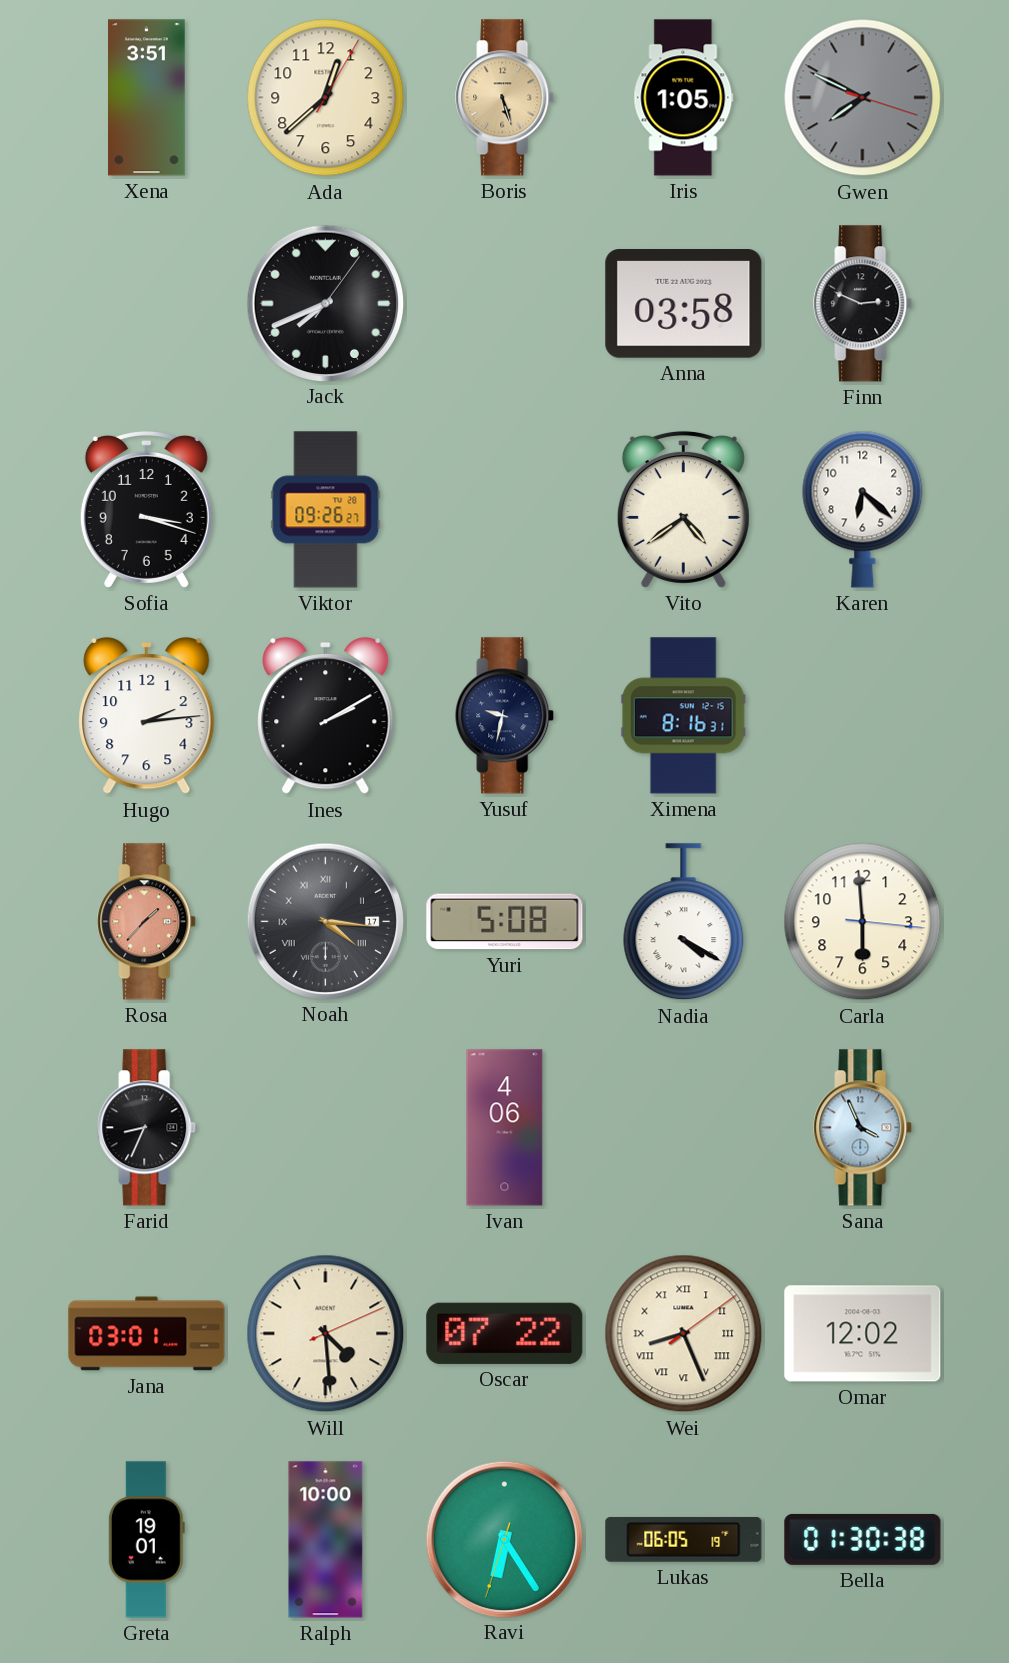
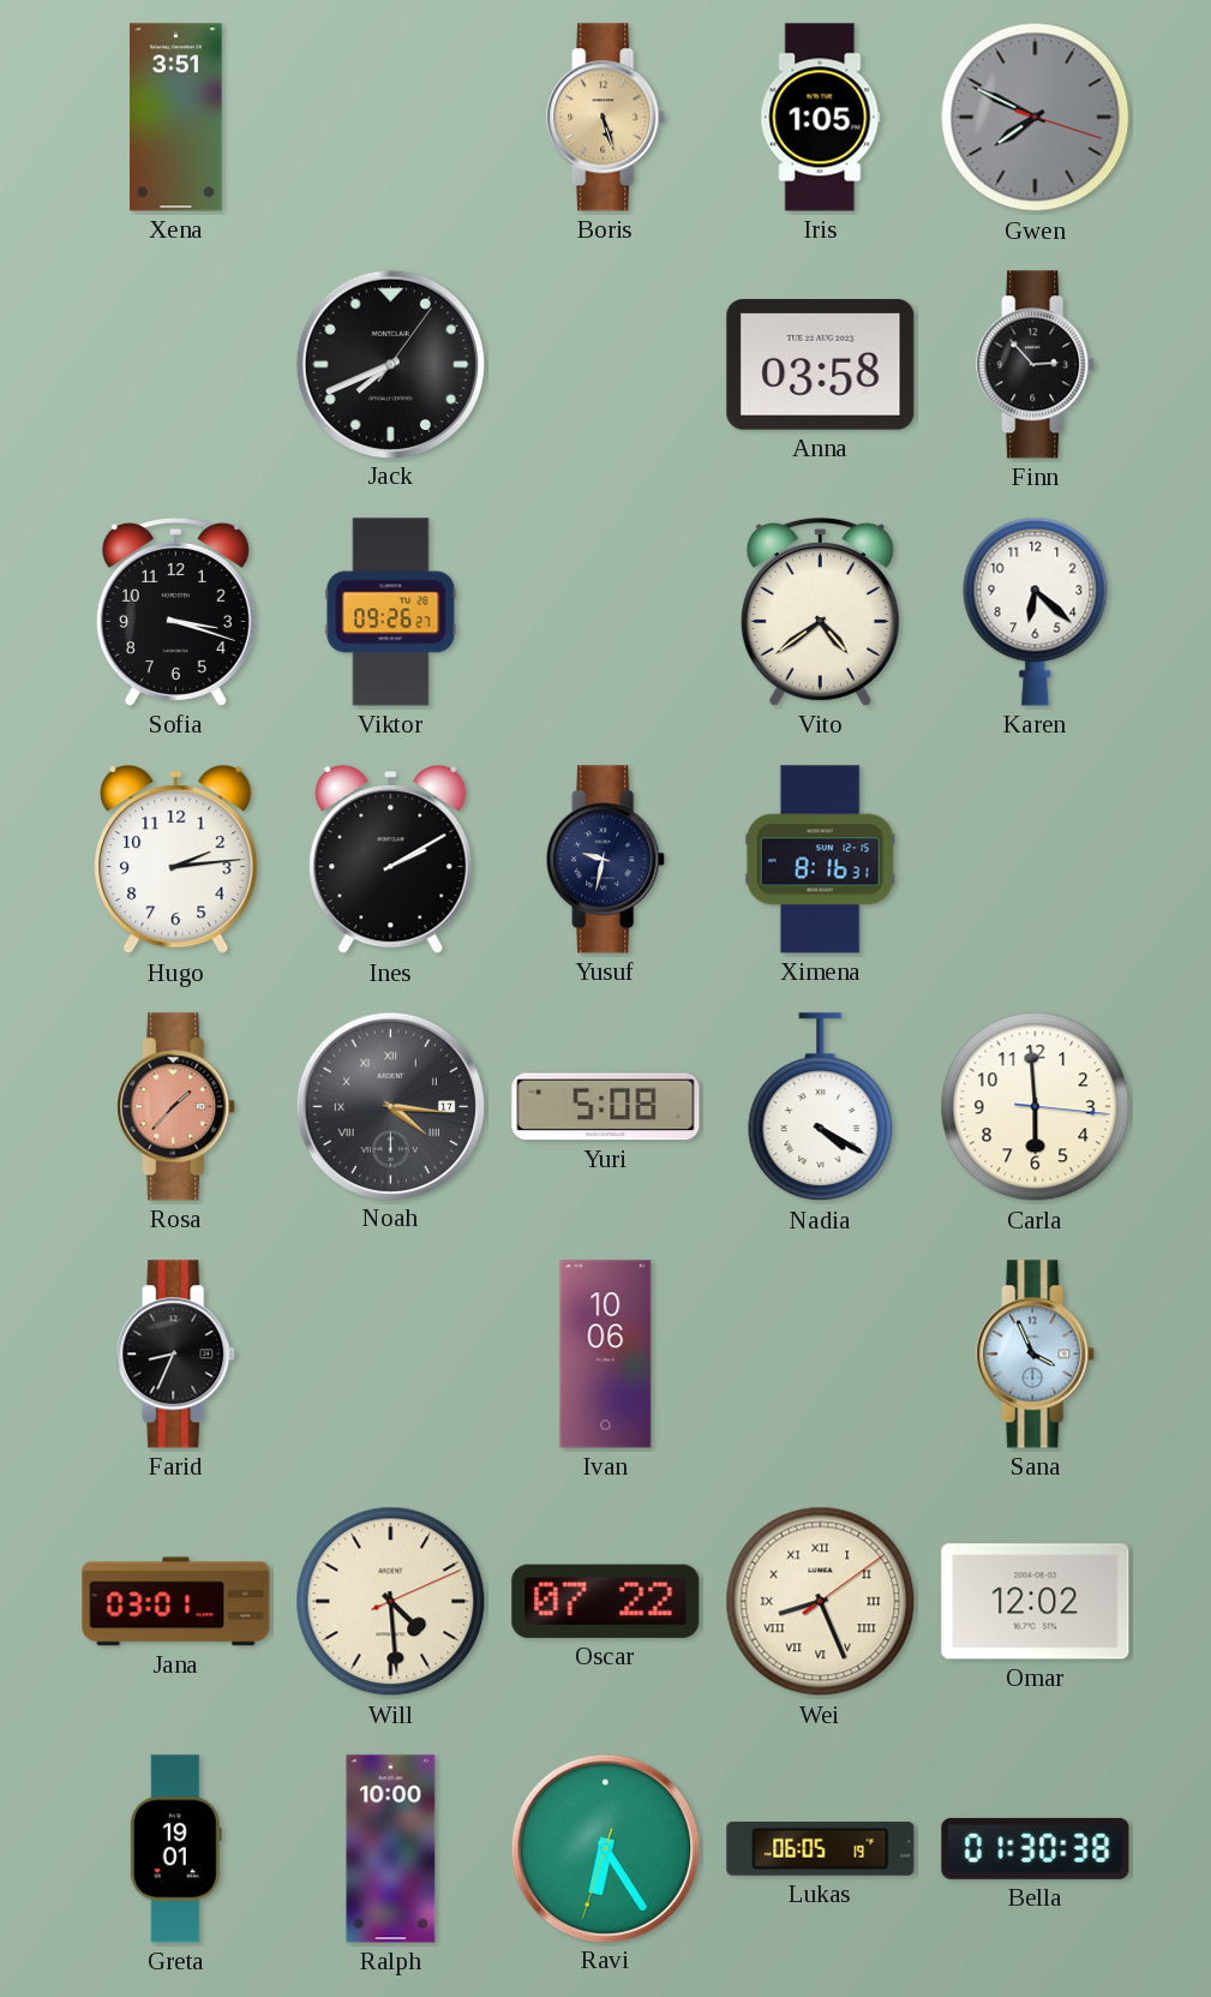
Ada: 12:38 -> none (326, 98)
Finn: 2:49 -> 2:53 (1036, 365)
Ivan: 4:06 -> 10:06 (606, 1355)
